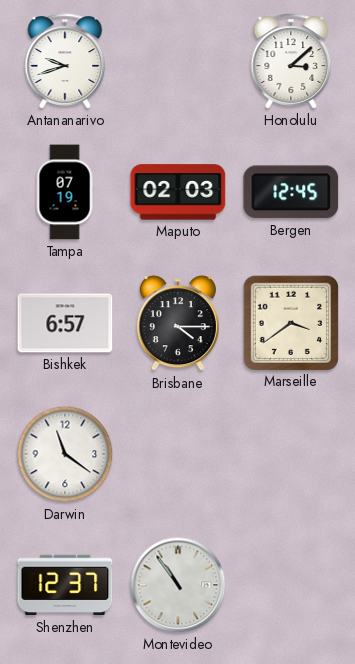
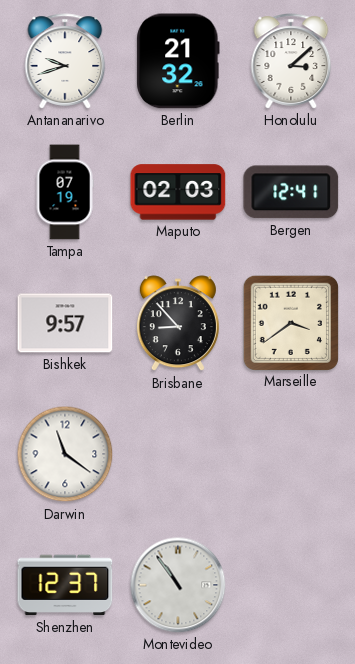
Berlin: none -> 21:32 (178, 61)
Bergen: 12:45 -> 12:41 (291, 192)
Bishkek: 6:57 -> 9:57 (65, 323)
Brisbane: 4:15 -> 8:53 (178, 324)
